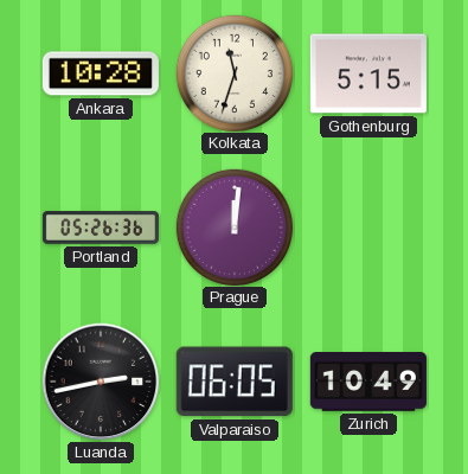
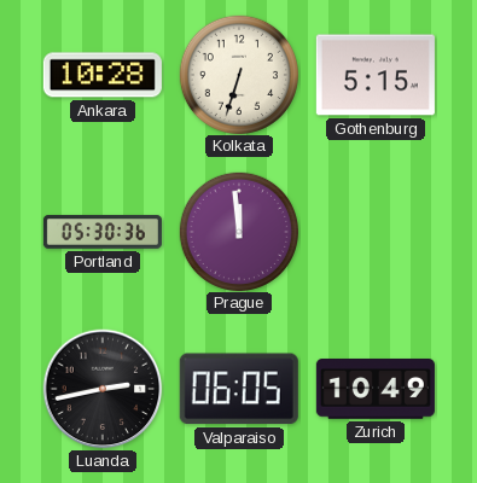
Kolkata: 11:33 -> 6:33 (238, 74)
Portland: 05:26 -> 05:30 (103, 232)
Prague: 12:01 -> 11:59 (238, 231)
